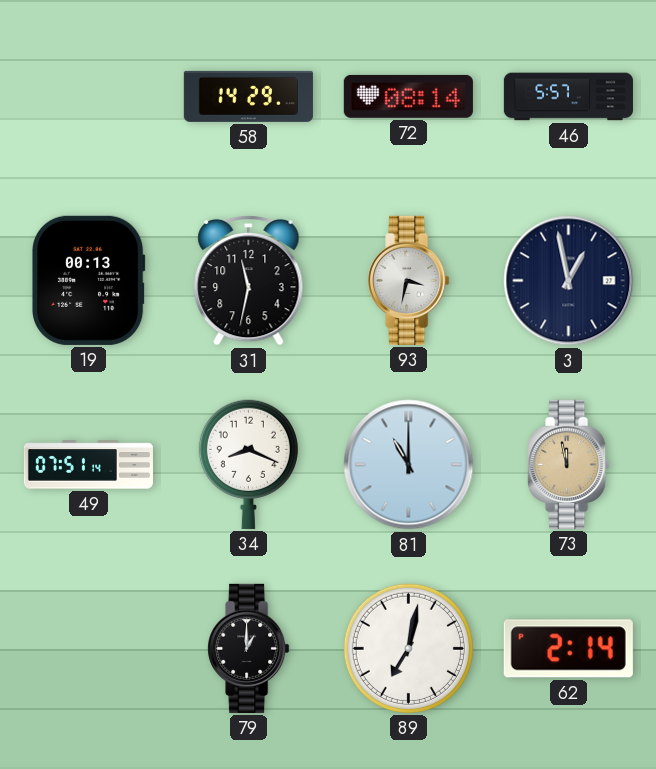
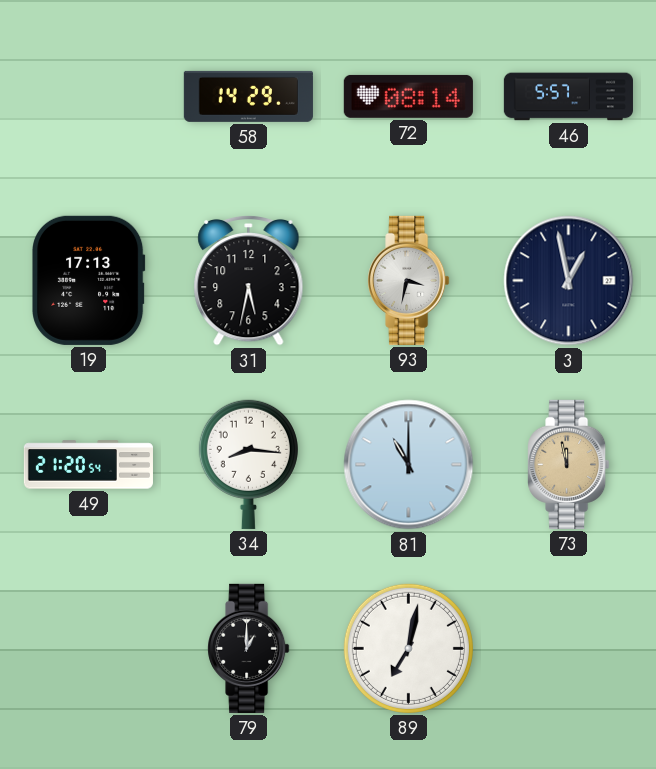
19: 00:13 -> 17:13 (89, 280)
31: 11:32 -> 5:32 (249, 280)
49: 07:51 -> 21:20 (88, 465)
34: 8:19 -> 8:16 (248, 464)
62: 2:14 -> none (568, 649)
